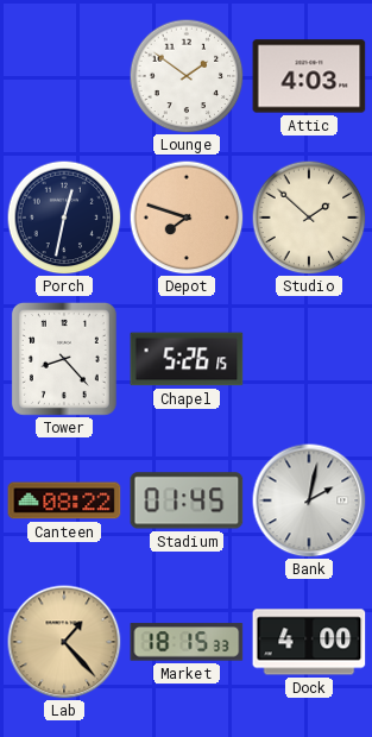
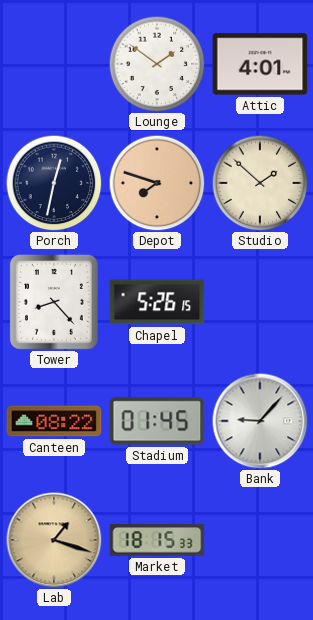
Attic: 4:03 -> 4:01 (260, 64)
Bank: 2:02 -> 9:07 (260, 421)
Lab: 1:23 -> 1:18 (54, 540)
Dock: 4:00 -> none (309, 642)
